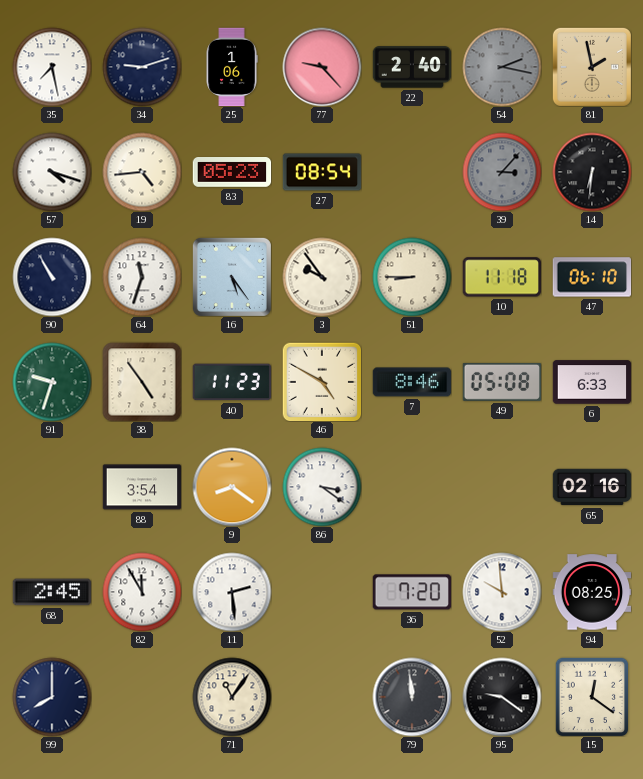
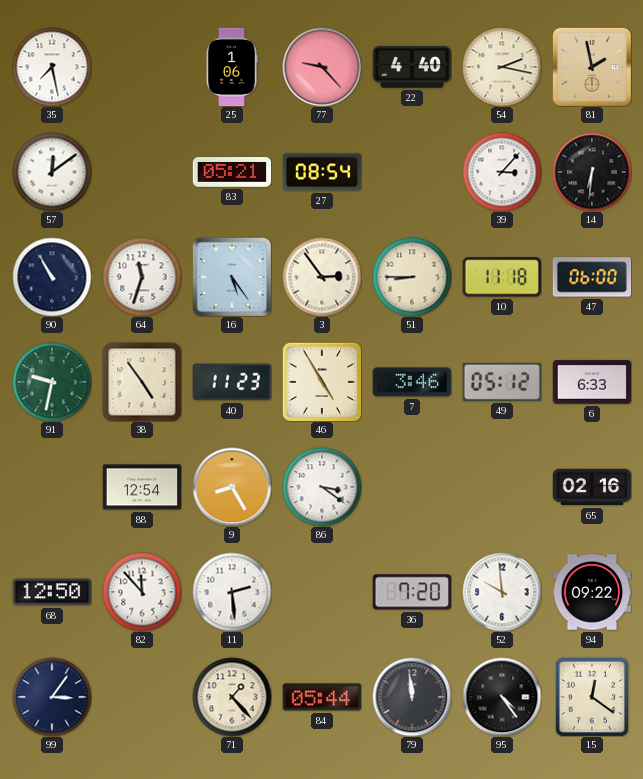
34: 9:12 -> none (142, 67)
22: 2:40 -> 4:40 (412, 67)
54 dial: grey -> cream (502, 67)
57: 4:18 -> 12:09 (52, 172)
19: 4:44 -> none (142, 172)
83: 05:23 -> 05:21 (232, 172)
39 dial: grey -> white (502, 172)
3: 9:54 -> 2:54 (322, 277)
47: 06:10 -> 06:00 (592, 277)
91: 9:33 -> 9:32 (52, 382)
46: 4:50 -> 4:55 (322, 382)
7: 8:46 -> 3:46 (412, 382)
49: 05:08 -> 05:12 (502, 382)
88: 3:54 -> 12:54 (142, 487)
9: 8:21 -> 8:25 (232, 487)
68: 2:45 -> 12:50 (52, 592)
82: 11:55 -> 11:53 (142, 592)
94: 08:25 -> 09:22 (592, 592)
99: 8:00 -> 3:06 (52, 697)
71: 11:06 -> 1:23 (232, 697)
84: none -> 05:44 (322, 697)
95: 9:21 -> 4:24 (502, 697)
